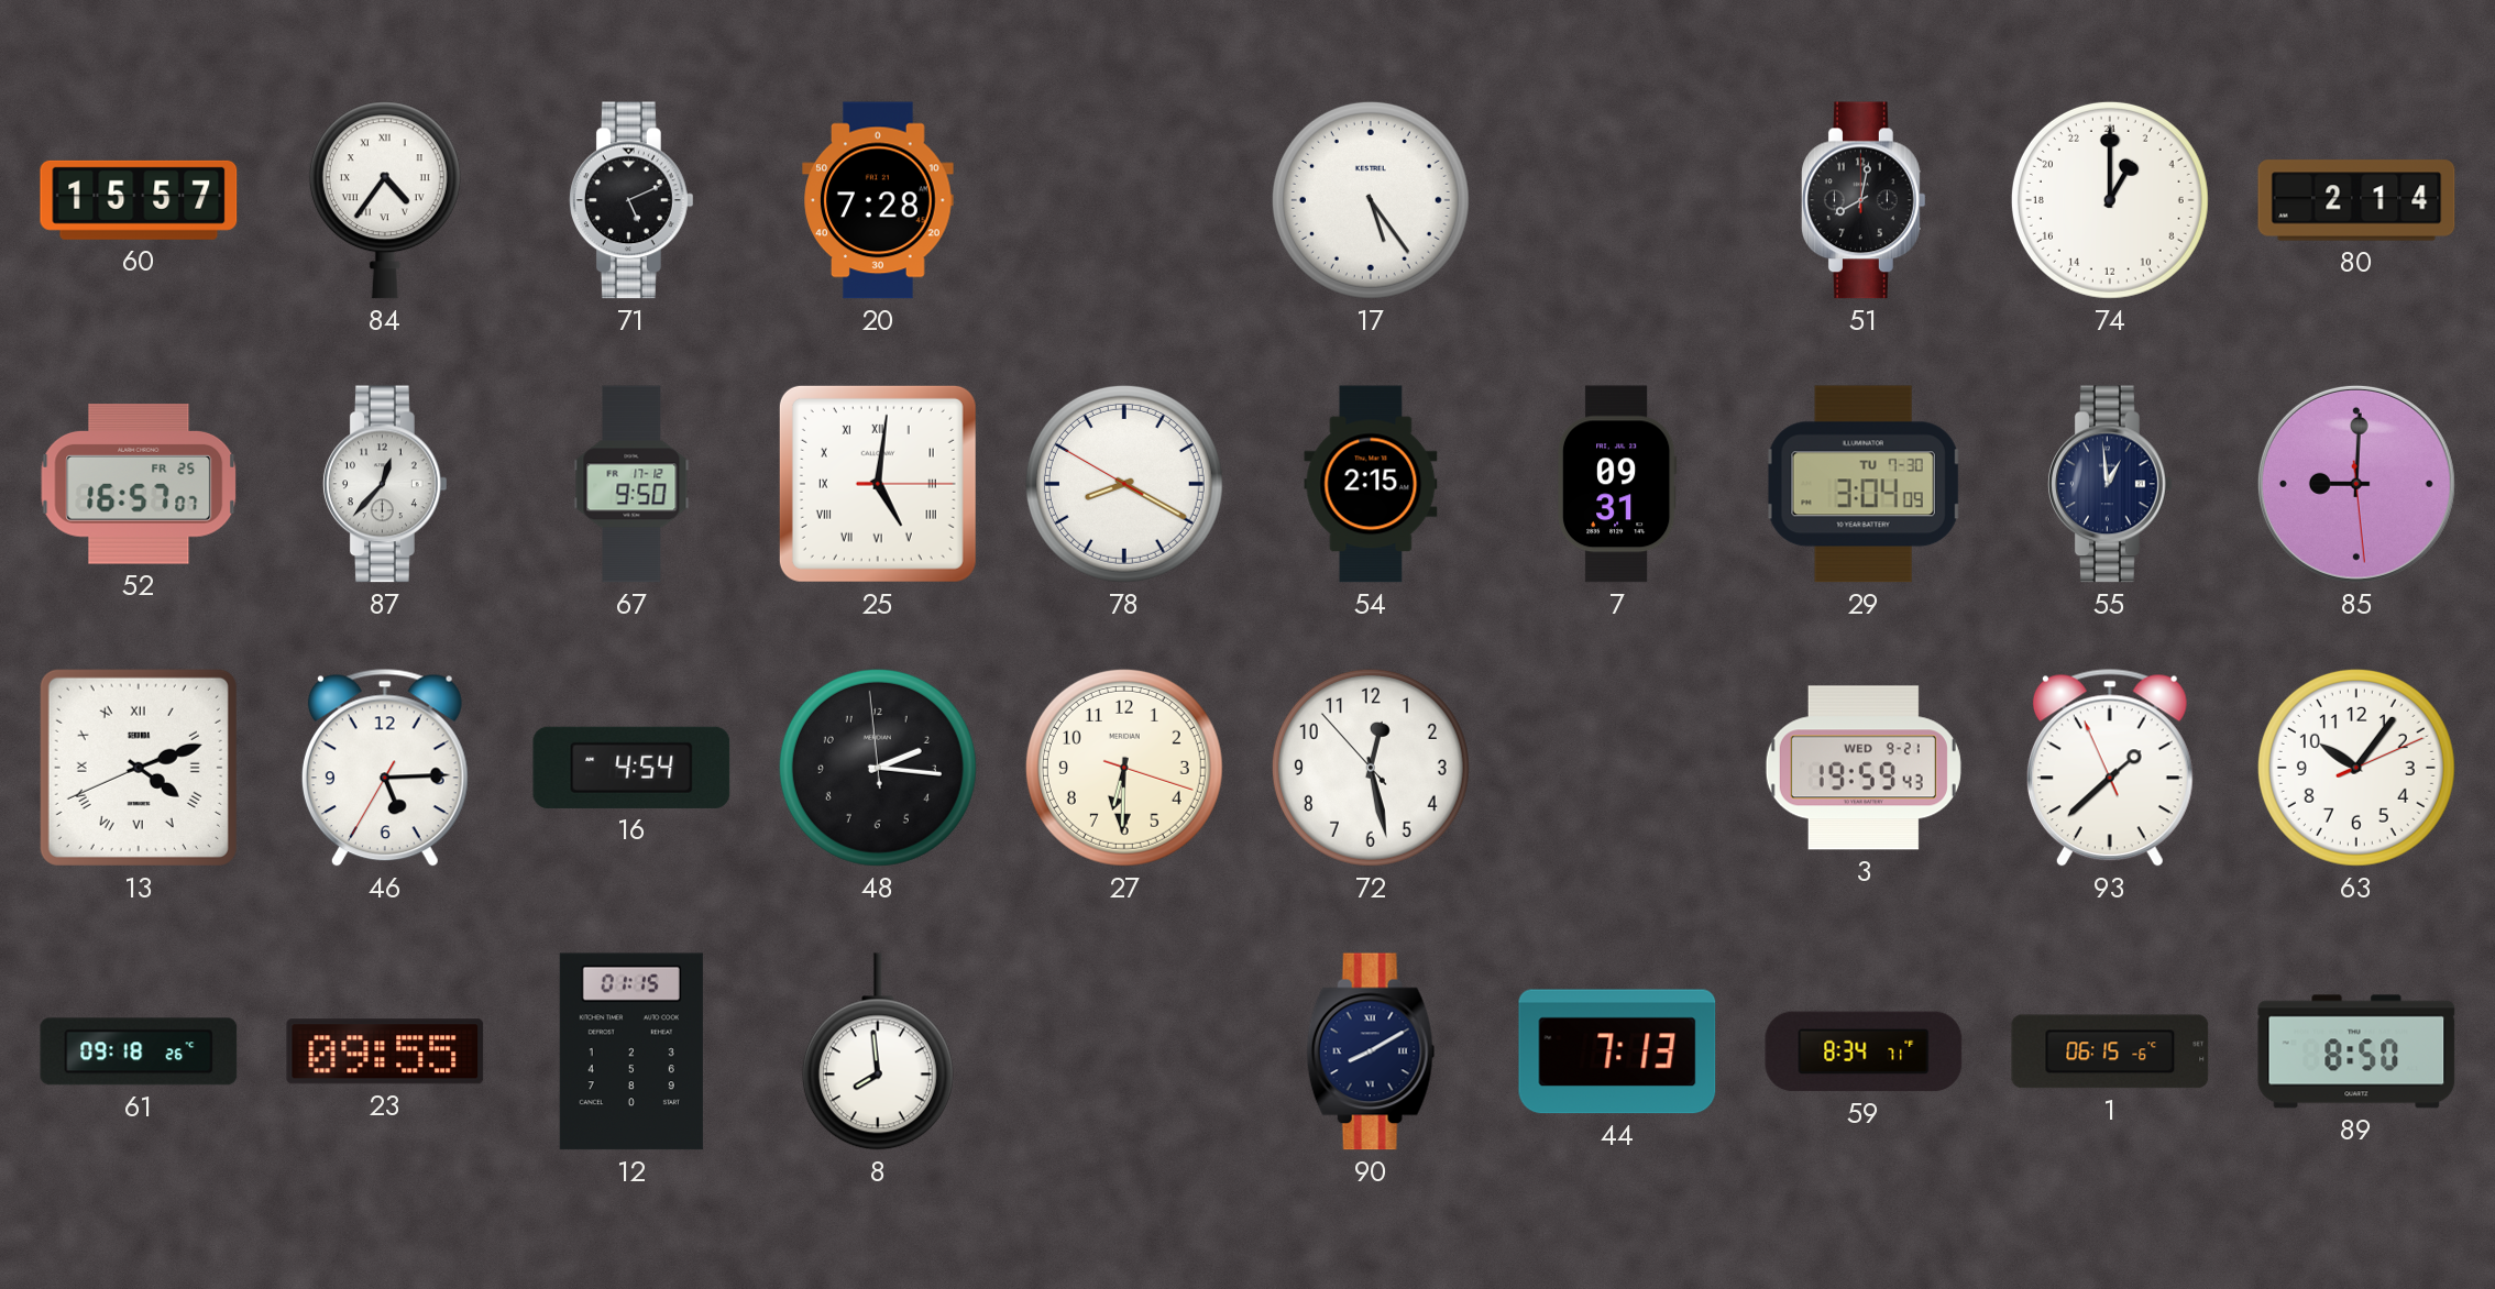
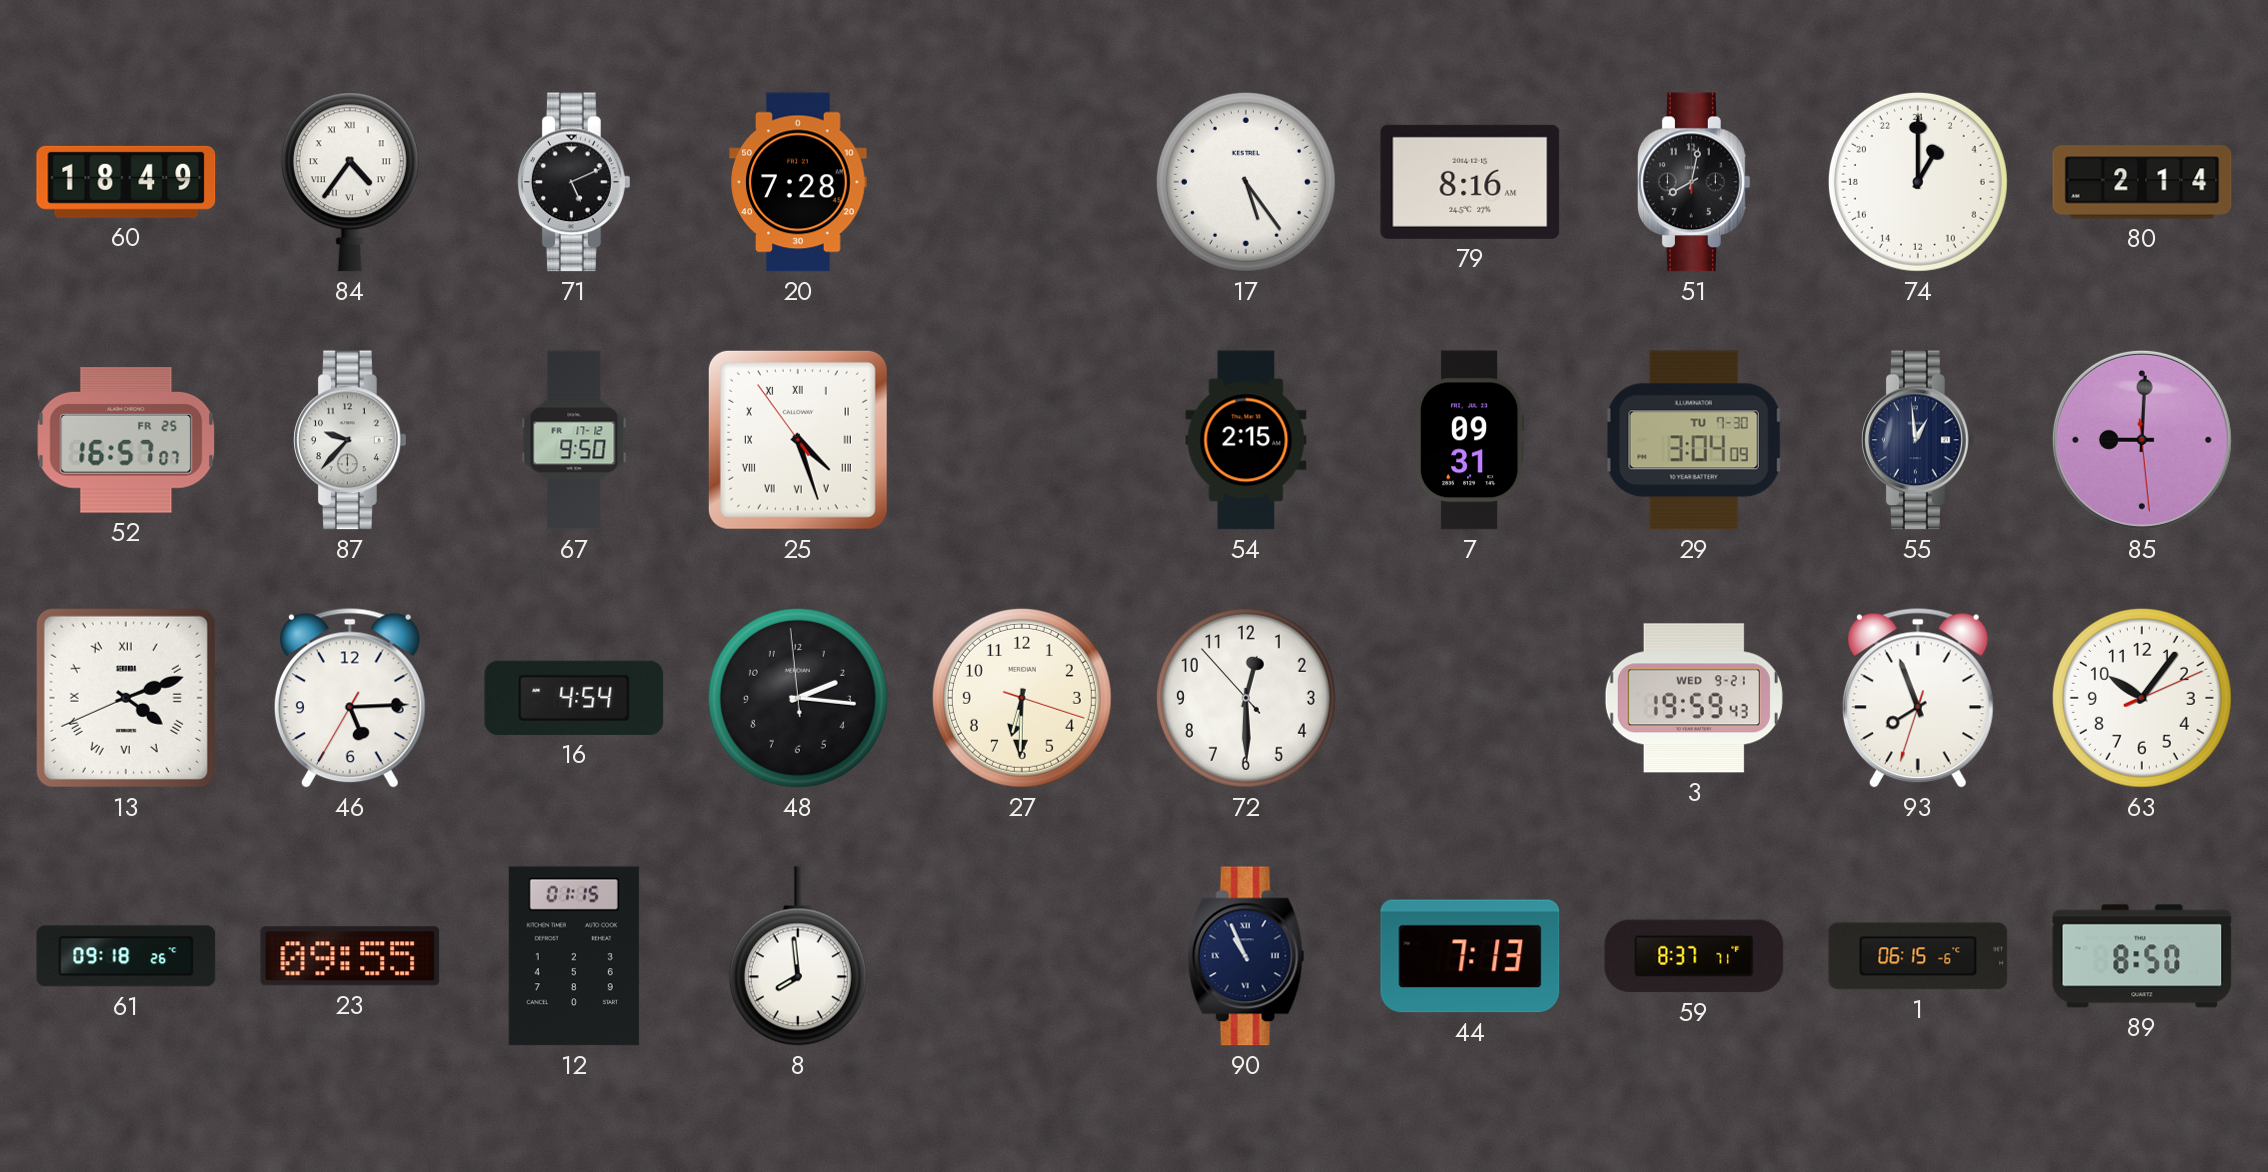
60: 15:57 -> 18:49 (126, 182)
79: none -> 8:16 (1470, 182)
87: 12:37 -> 9:37 (350, 440)
25: 5:01 -> 4:26 (798, 440)
78: 8:19 -> none (1124, 484)
72: 12:27 -> 12:29 (1246, 698)
93: 1:37 -> 7:56 (1918, 698)
90: 8:10 -> 10:56 (1246, 956)
59: 8:34 -> 8:37 (1694, 956)
